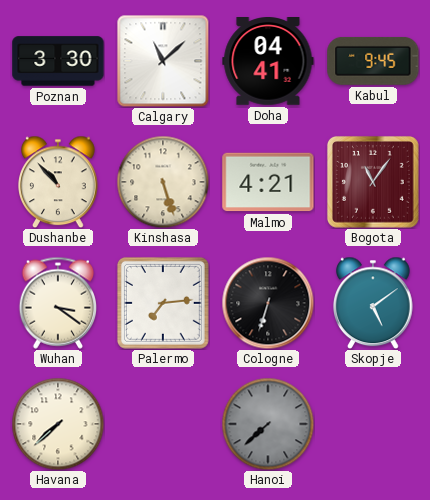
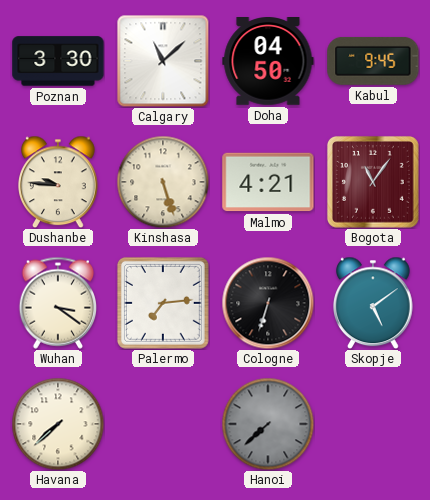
Doha: 04:41 -> 04:50 (268, 62)
Dushanbe: 10:53 -> 9:46 (59, 182)
